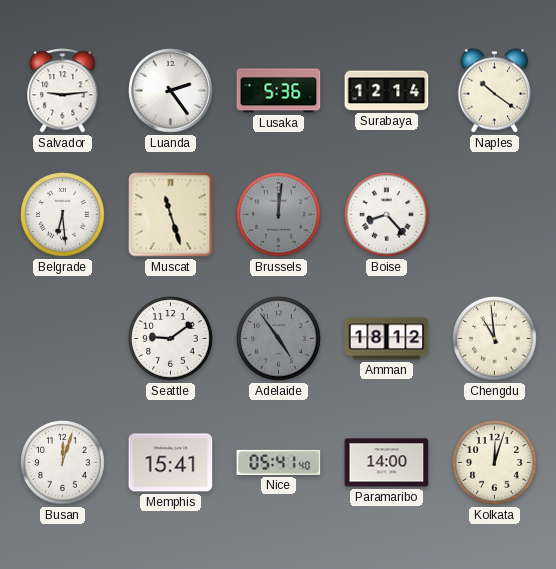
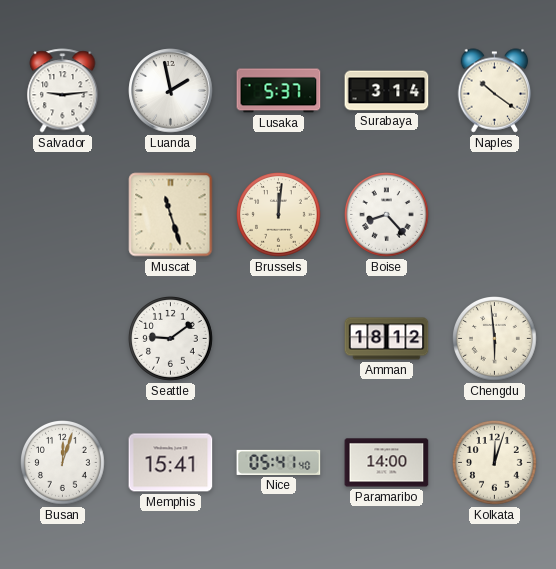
Luanda: 2:24 -> 1:58 (171, 91)
Lusaka: 5:36 -> 5:37 (279, 91)
Surabaya: 12:14 -> 3:14 (387, 91)
Belgrade: 6:29 -> none (63, 215)
Brussels dial: grey -> cream (279, 215)
Adelaide: 4:54 -> none (279, 339)
Chengdu: 10:59 -> 5:59 (495, 339)
